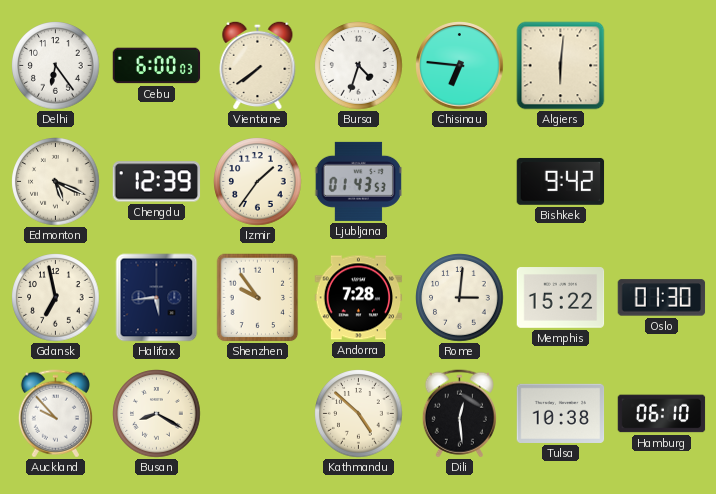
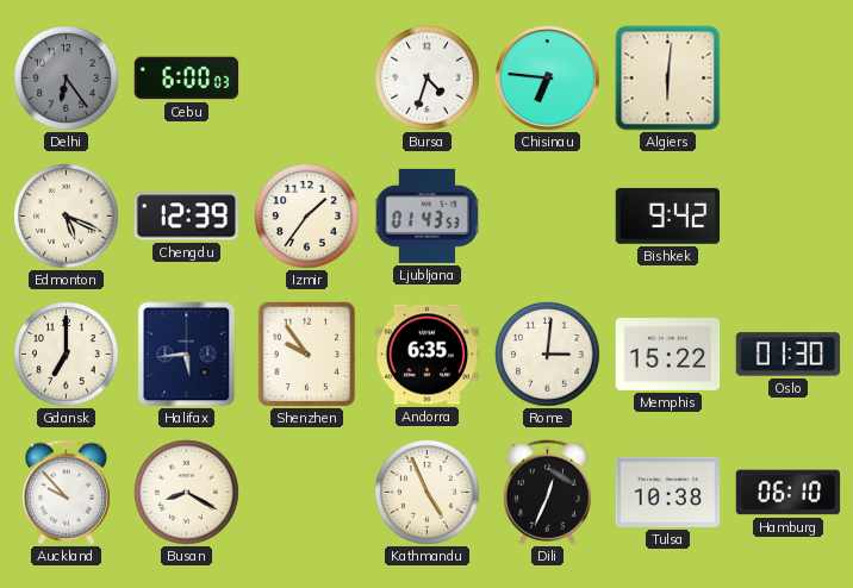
Delhi dial: white -> grey (67, 79)
Vientiane: 7:39 -> none (258, 65)
Gdansk: 6:58 -> 7:00 (67, 355)
Andorra: 7:28 -> 6:35 (428, 355)
Kathmandu: 4:52 -> 4:56 (428, 493)
Dili: 12:29 -> 12:34 (547, 493)
